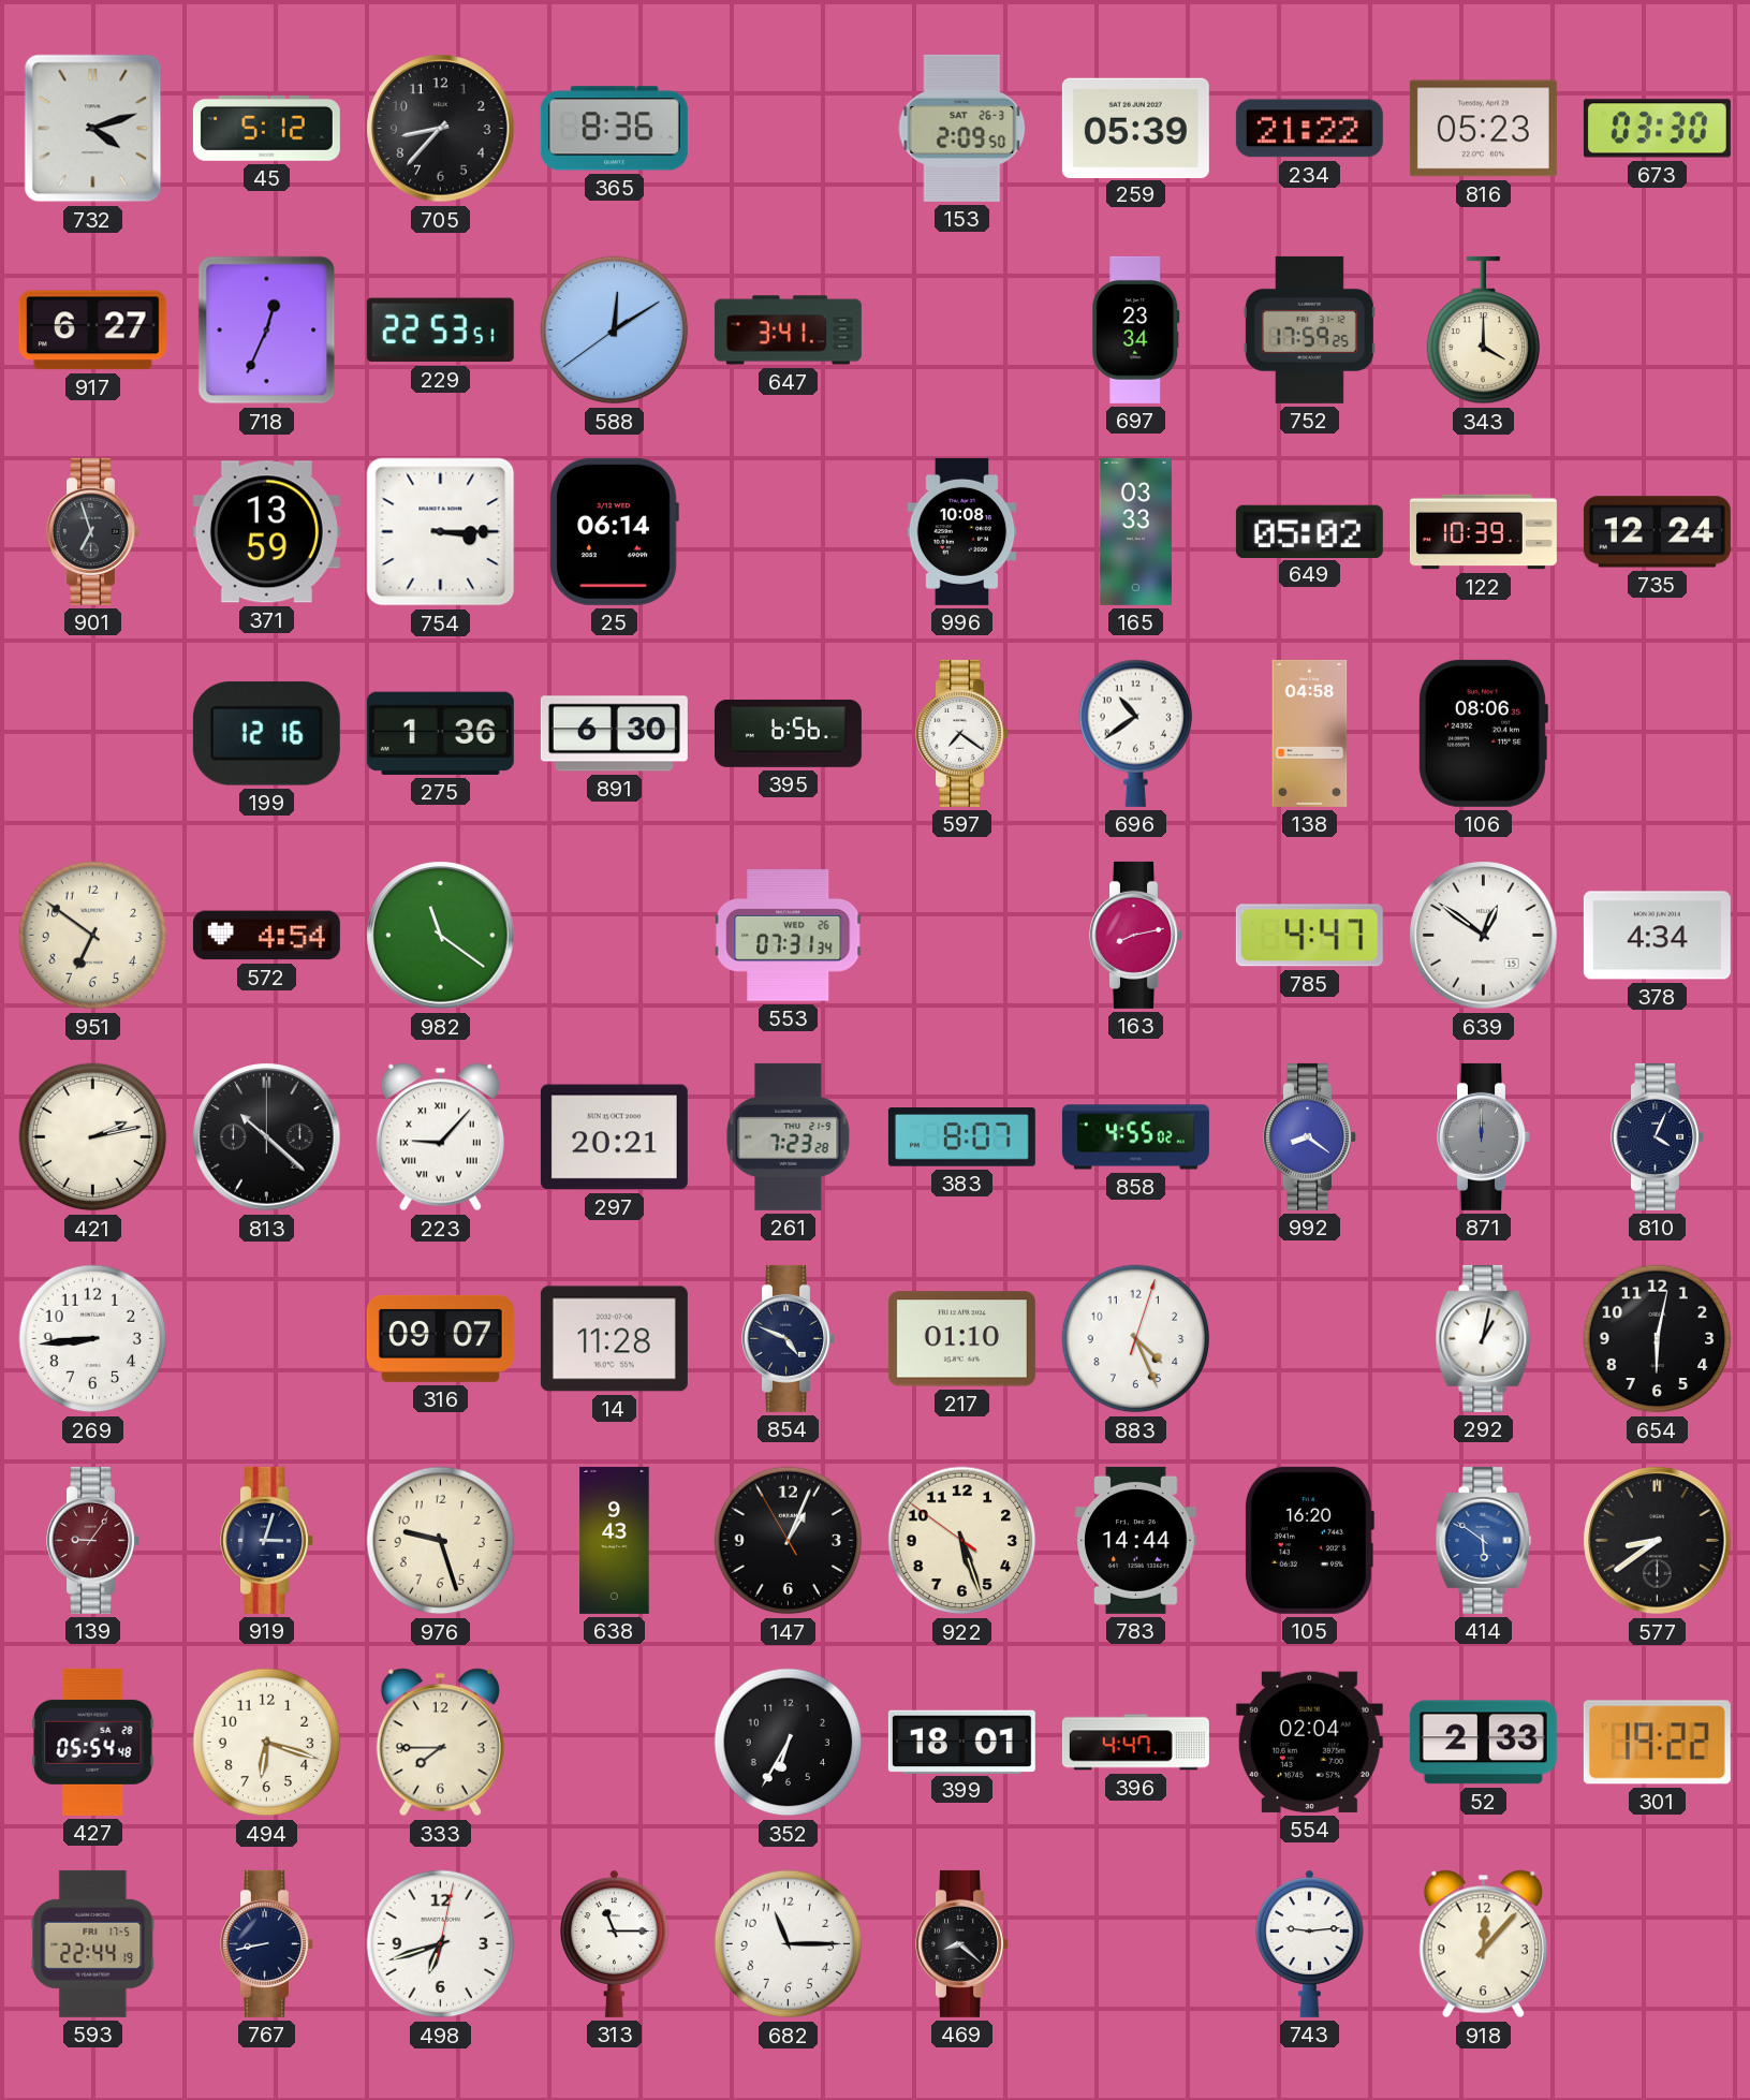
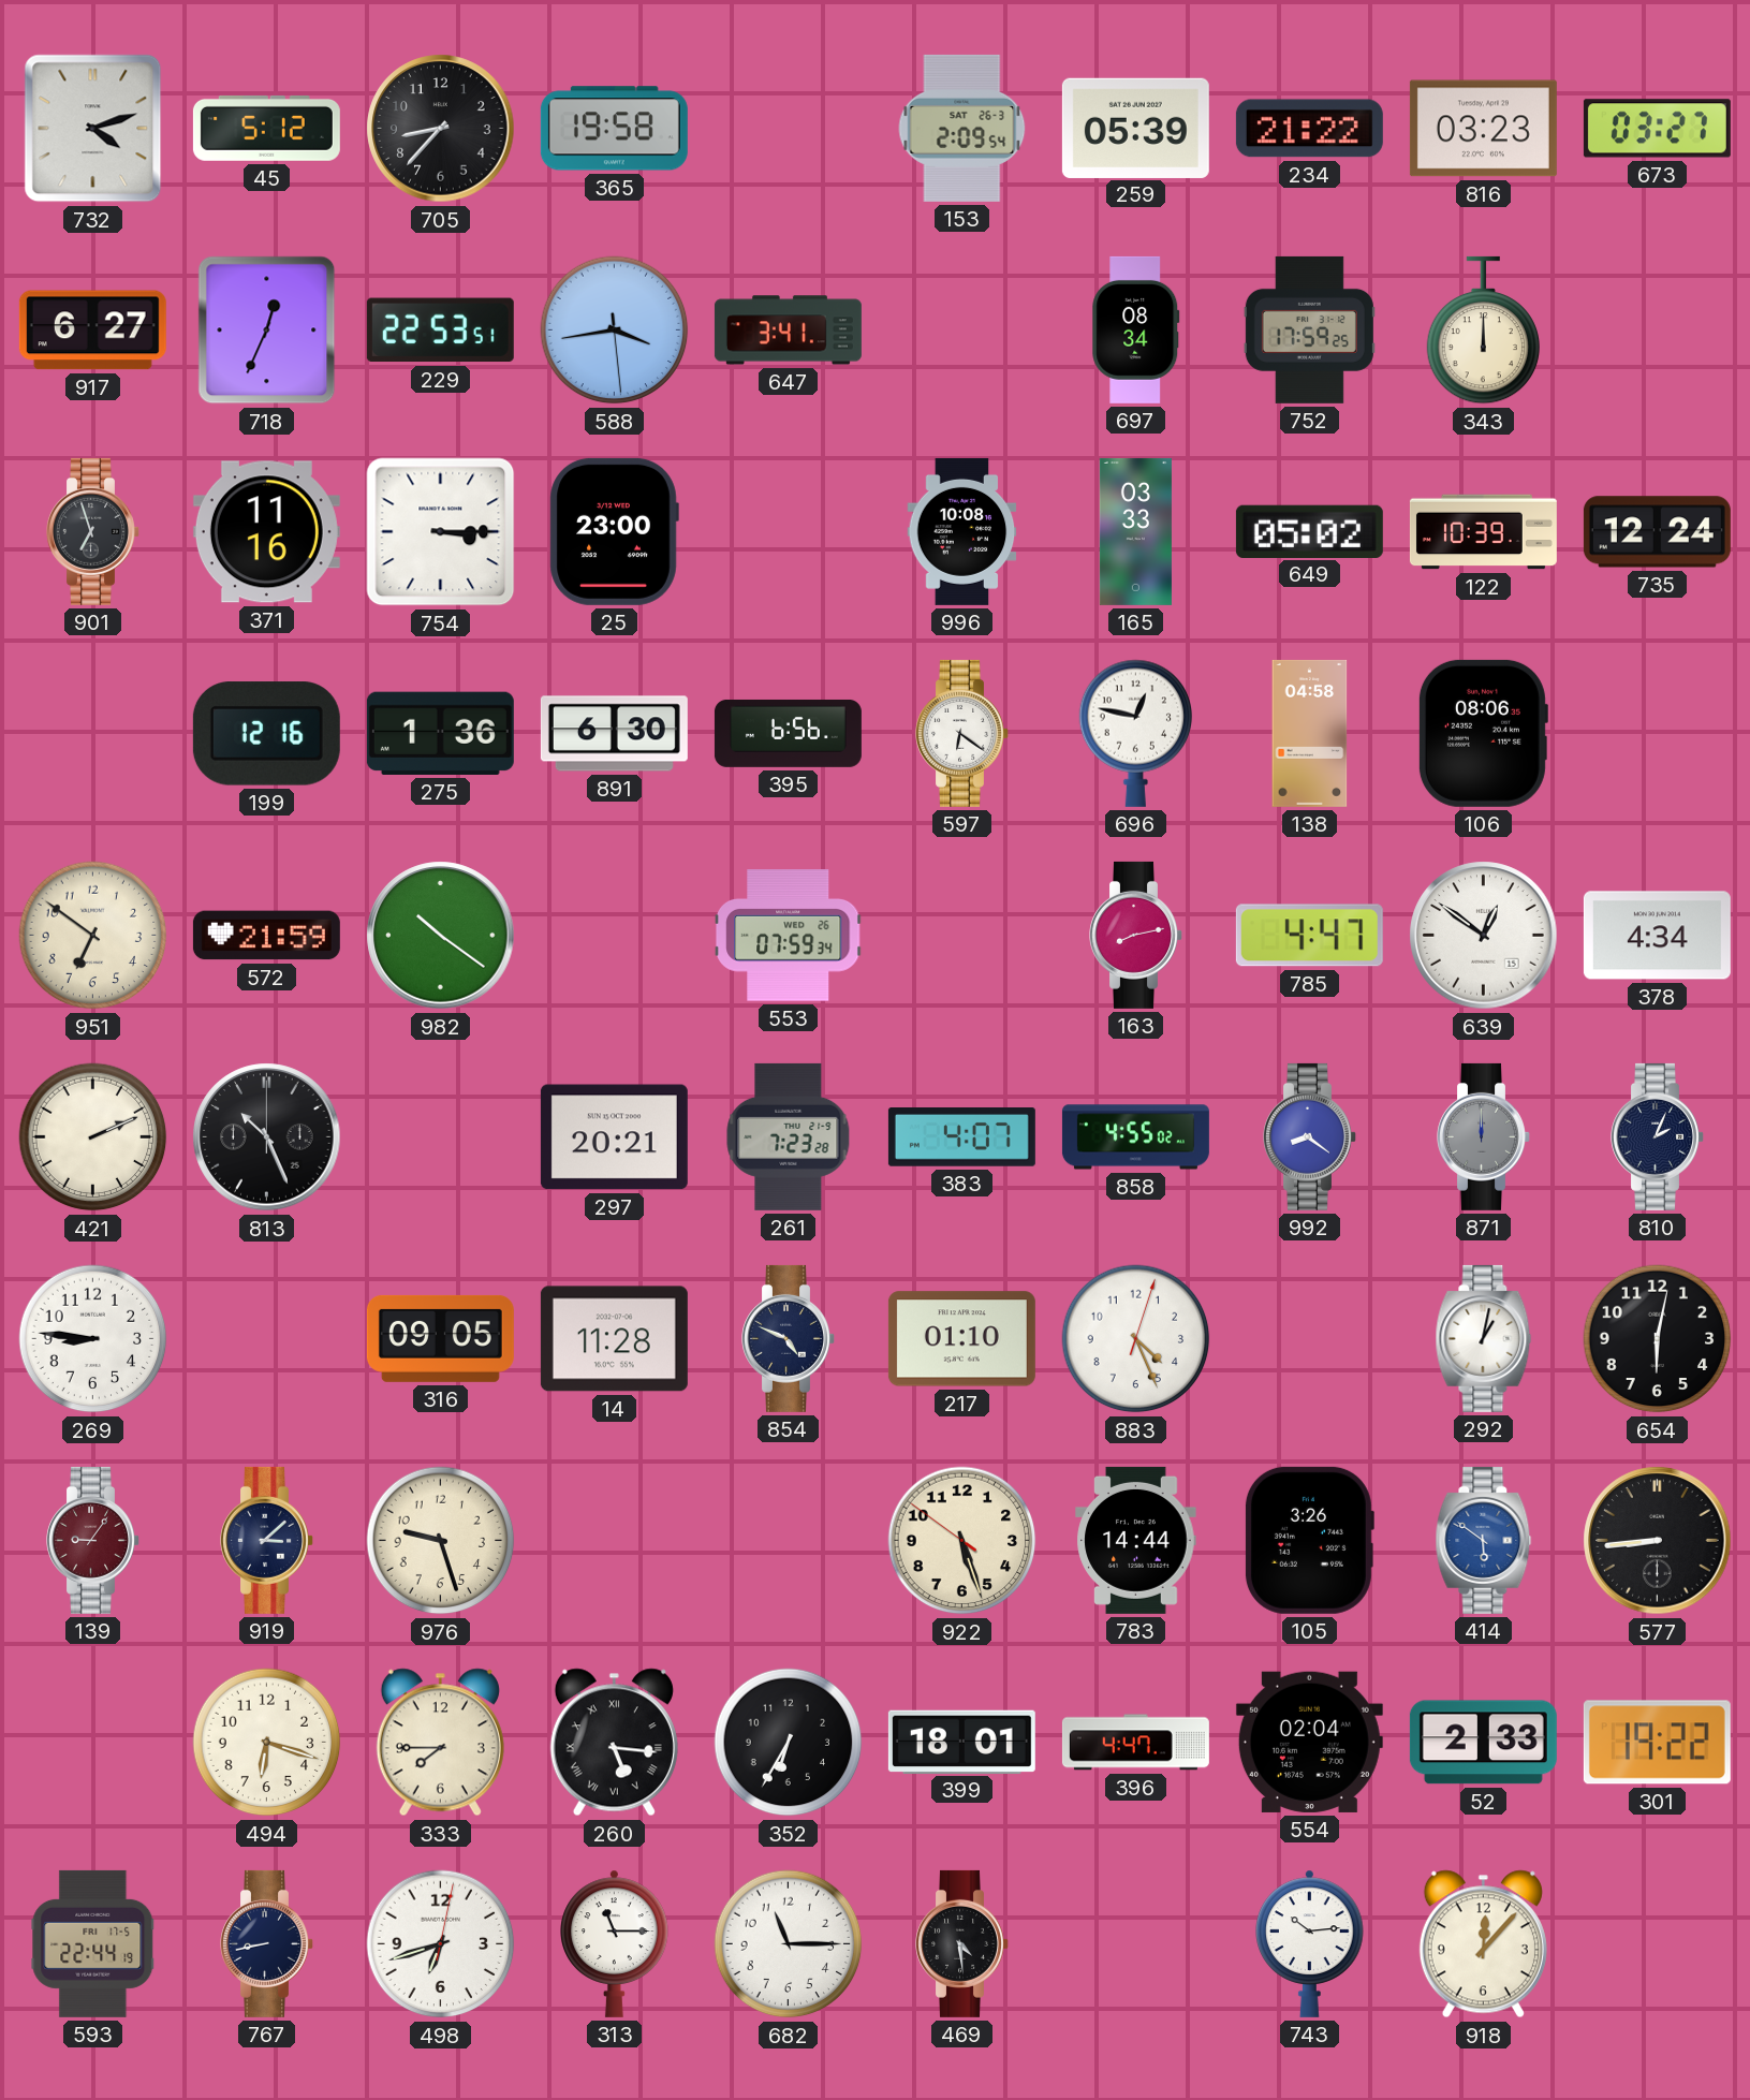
365: 8:36 -> 19:58 (614, 129)
153: 2:09:50 -> 2:09:54 (962, 128)
816: 05:23 -> 03:23 (1483, 129)
673: 03:30 -> 03:27 (1657, 129)
588: 12:09 -> 3:43 (615, 331)
697: 23:34 -> 08:34 (1136, 329)
343: 4:00 -> 12:00 (1484, 331)
371: 13:59 -> 11:16 (266, 532)
25: 06:14 -> 23:00 (614, 531)
597: 7:21 -> 6:21 (962, 733)
696: 10:39 -> 12:47 (1136, 733)
572: 4:54 -> 21:59 (266, 936)
982: 11:21 -> 10:21 (441, 936)
553: 07:31 -> 07:59 (788, 936)
421: 2:13 -> 2:11 (93, 1137)
813: 10:22 -> 10:26 (267, 1137)
223: 9:07 -> none (440, 1137)
383: 8:07 -> 4:07 (961, 1137)
810: 4:04 -> 2:04 (1658, 1136)
269: 8:44 -> 8:46 (93, 1339)
316: 09:07 -> 09:05 (440, 1338)
919: 3:03 -> 3:08 (267, 1540)
638: 9:43 -> none (615, 1540)
147: 1:03 -> none (789, 1541)
105: 16:20 -> 3:26 (1309, 1540)
577: 8:39 -> 8:44 (1658, 1541)
427: 05:54 -> none (93, 1742)
260: none -> 5:16 (614, 1743)
469: 8:22 -> 4:29 (962, 1943)
743: 9:14 -> 10:14 (1310, 1943)
